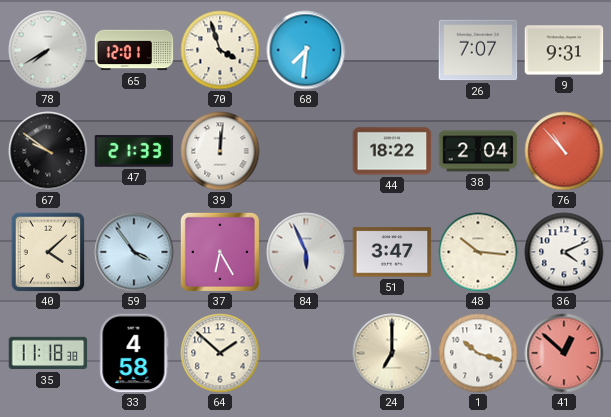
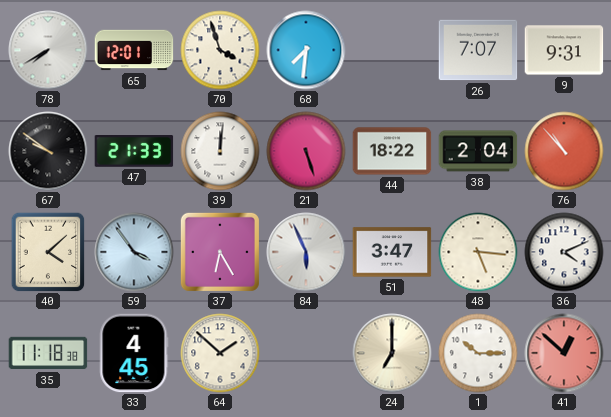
21: none -> 5:27 (306, 151)
48: 10:16 -> 5:16 (478, 252)
33: 4:58 -> 4:45 (134, 353)
1: 10:18 -> 10:15 (478, 353)
